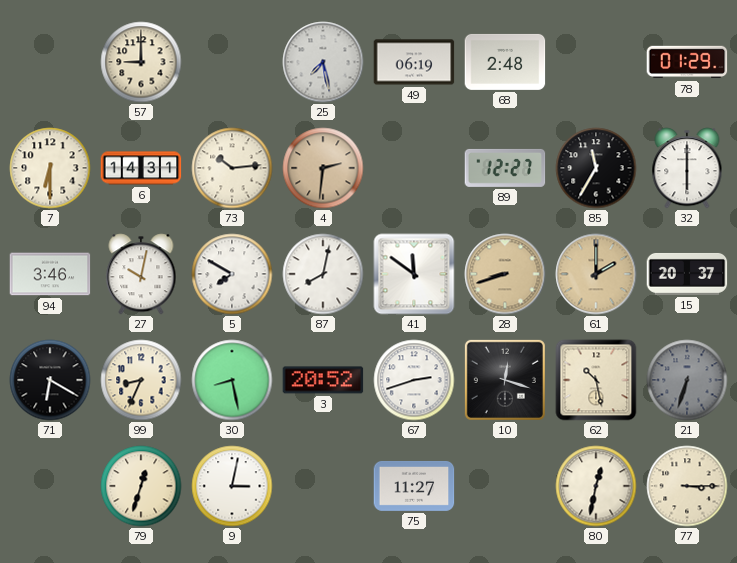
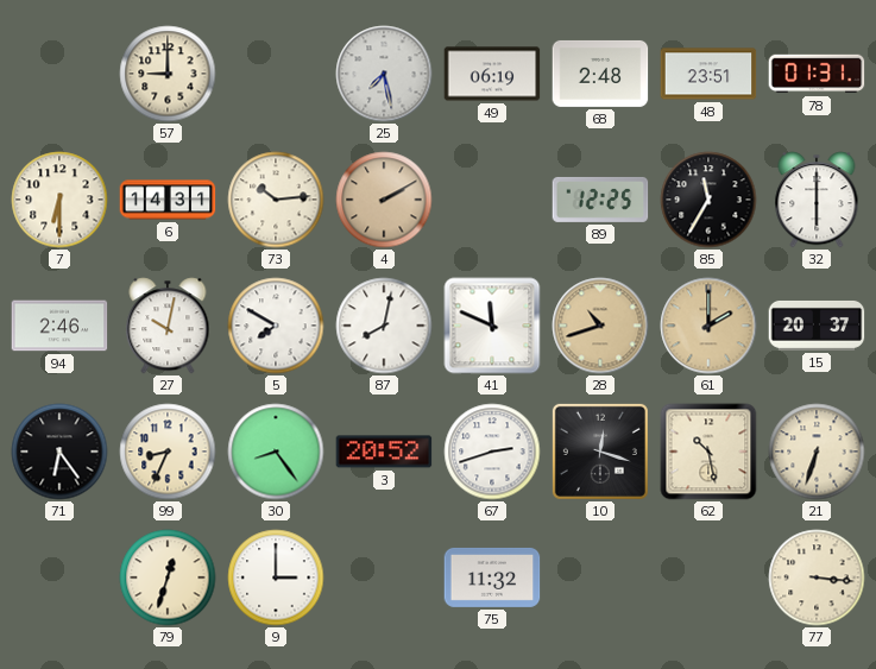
48: none -> 23:51 (708, 74)
78: 01:29 -> 01:31 (817, 74)
4: 2:31 -> 2:10 (384, 200)
89: 12:27 -> 12:25 (600, 200)
94: 3:46 -> 2:46 (59, 326)
41: 11:51 -> 11:49 (492, 326)
28: 8:42 -> 10:42 (600, 326)
71: 6:20 -> 6:24 (59, 452)
30: 8:28 -> 8:24 (276, 452)
21 dial: grey -> cream (817, 452)
9: 3:02 -> 3:00 (276, 578)
75: 11:27 -> 11:32 (492, 578)
80: 12:32 -> none (596, 486)
77: 3:15 -> 3:16 (817, 578)
